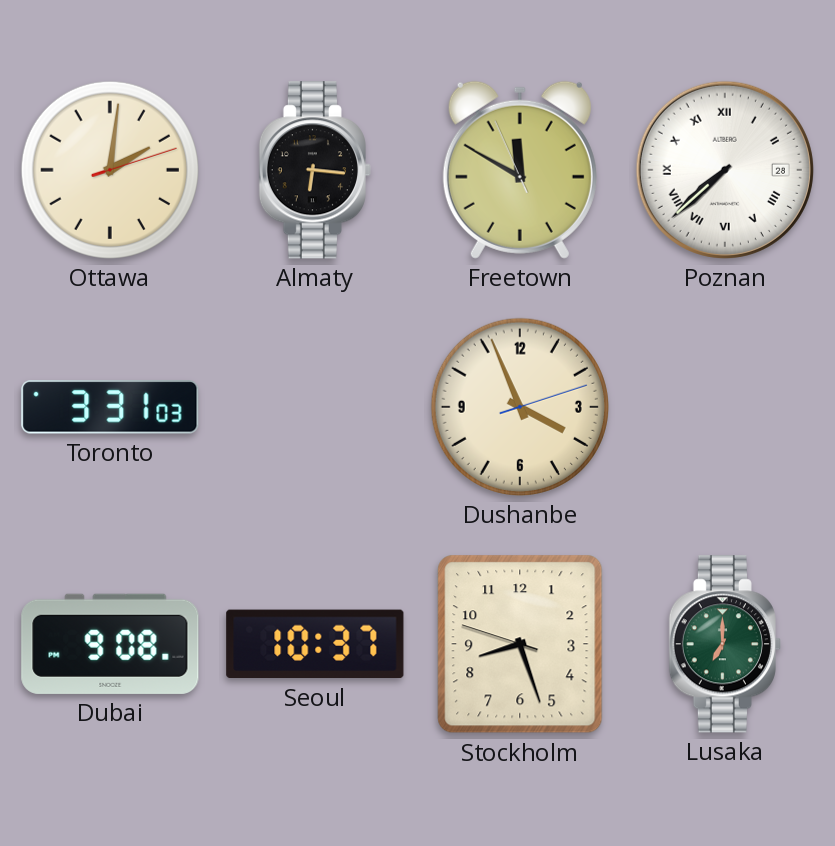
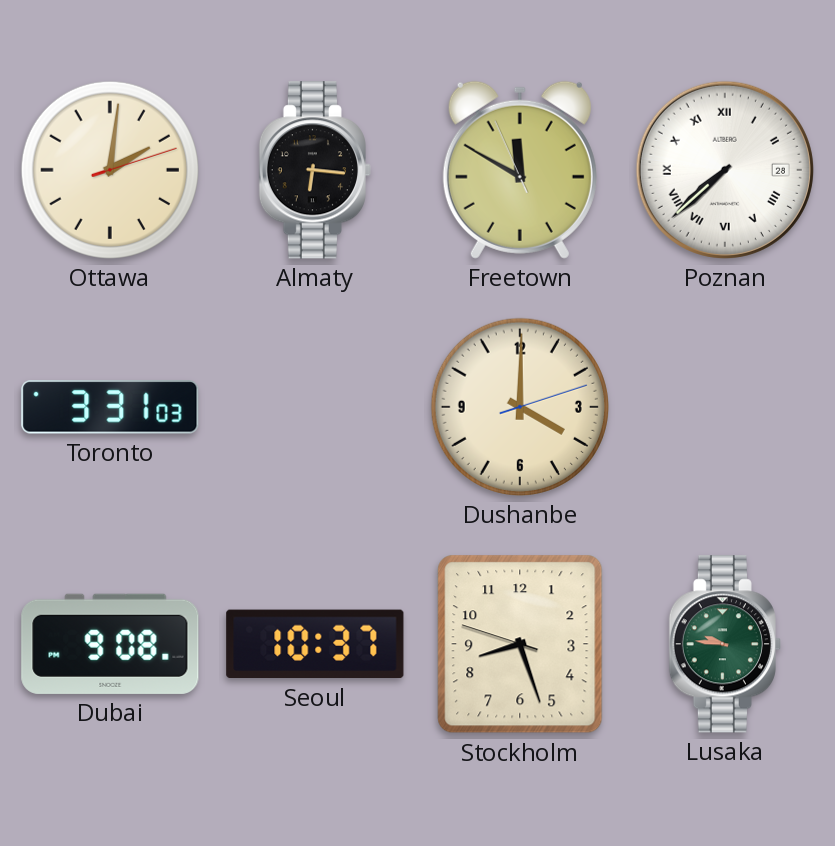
Dushanbe: 3:56 -> 4:00 (520, 407)
Lusaka: 7:00 -> 9:46 (724, 644)
